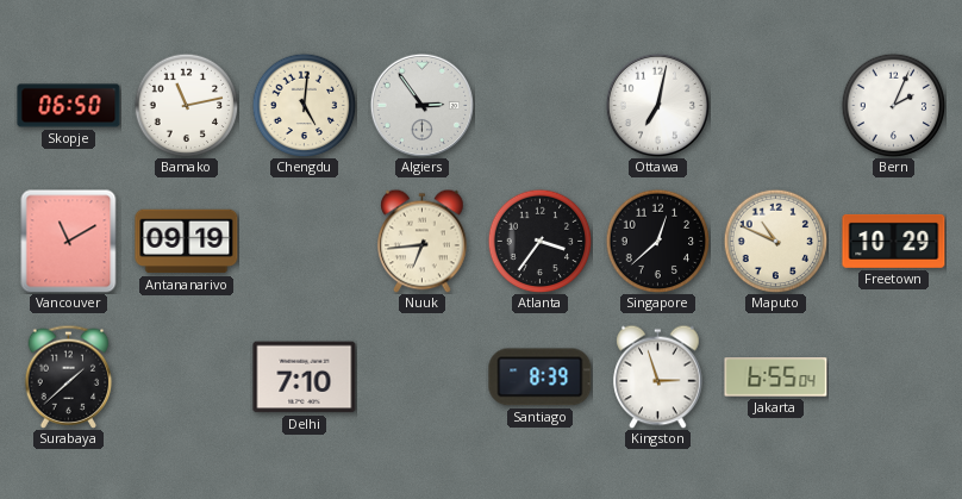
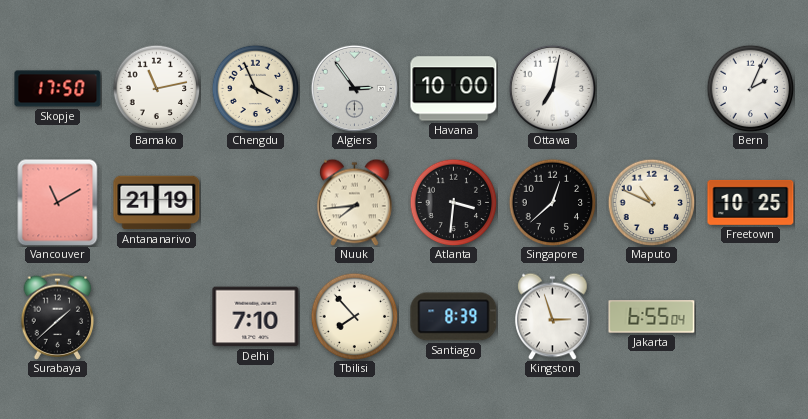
Skopje: 06:50 -> 17:50 (58, 89)
Chengdu: 5:01 -> 3:56 (255, 88)
Havana: none -> 10:00 (454, 89)
Antananarivo: 09:19 -> 21:19 (157, 203)
Nuuk: 6:44 -> 7:44 (355, 202)
Atlanta: 3:36 -> 3:31 (453, 202)
Freetown: 10:29 -> 10:25 (751, 202)
Tbilisi: none -> 7:53 (354, 316)
